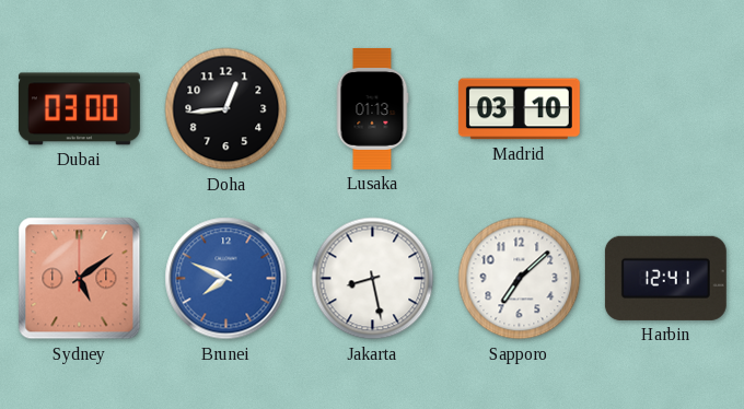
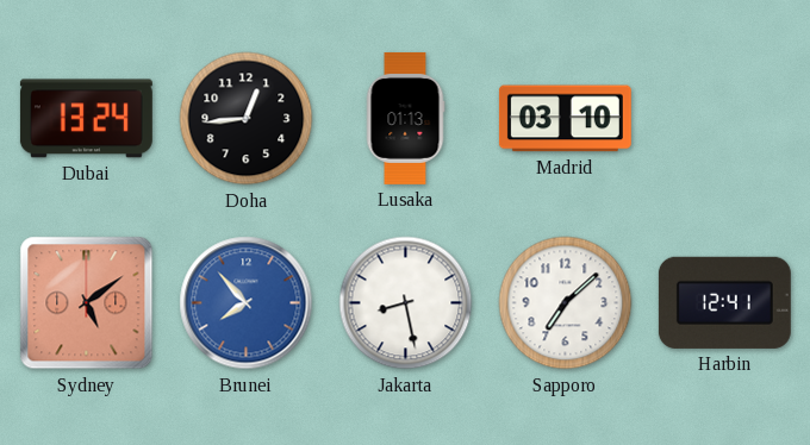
Dubai: 03:00 -> 13:24 (86, 119)
Brunei: 7:49 -> 7:53 (247, 303)
